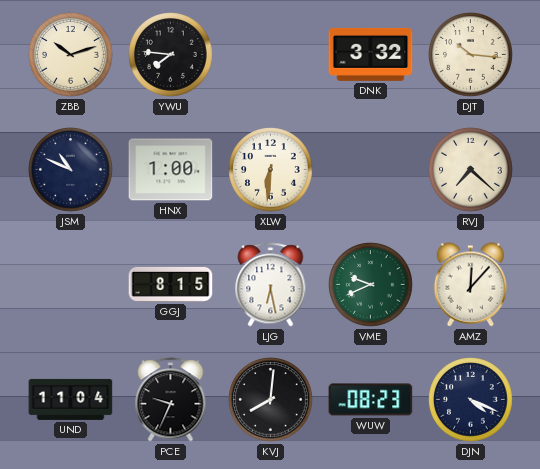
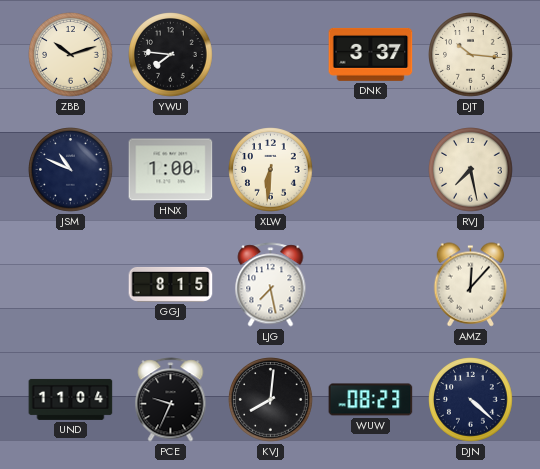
DNK: 3:32 -> 3:37 (371, 54)
RVJ: 7:22 -> 7:28 (471, 170)
LJG: 6:28 -> 7:28 (271, 285)
VME: 9:41 -> none (371, 285)
DJN: 4:19 -> 4:22 (471, 400)
